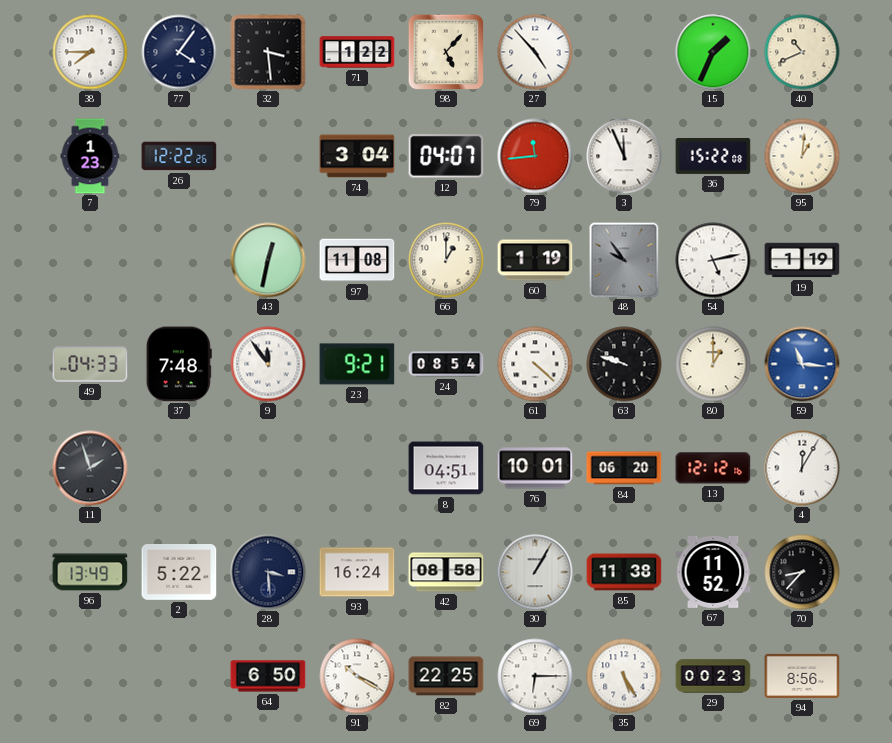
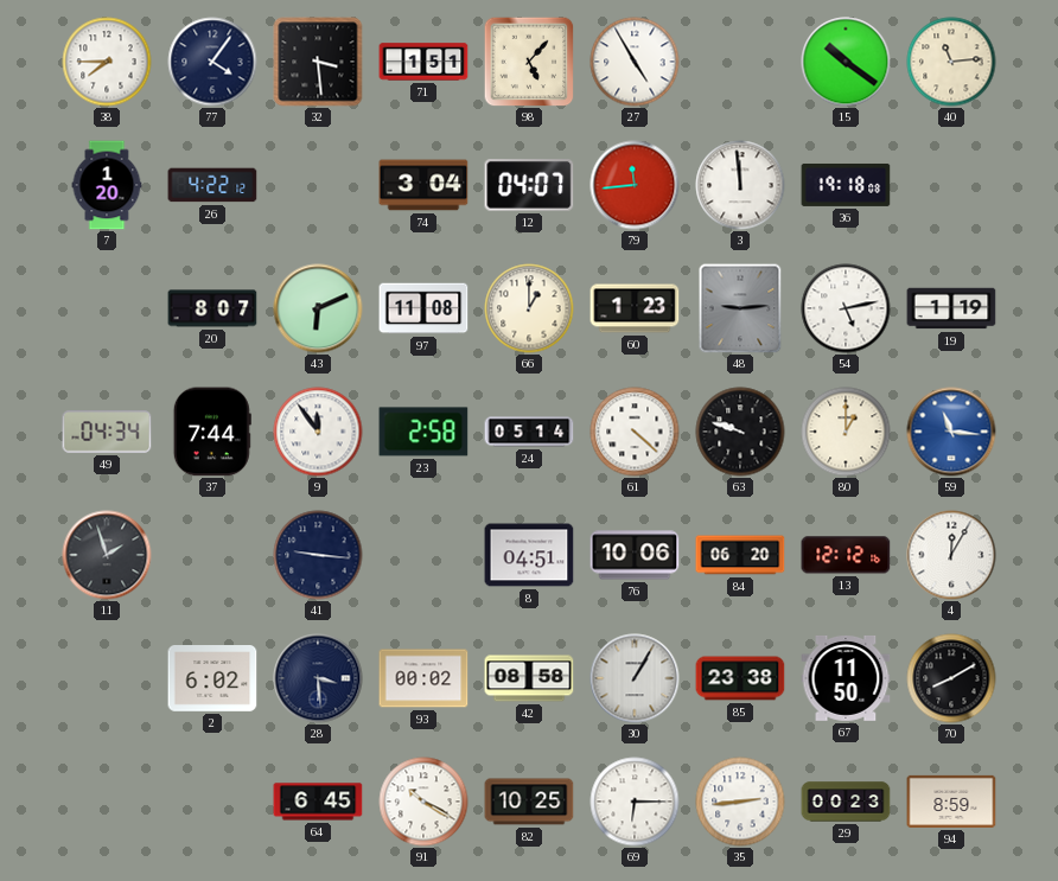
71: 1:22 -> 1:51 (423, 62)
27: 4:53 -> 4:55 (635, 62)
15: 1:34 -> 10:21 (846, 62)
40: 10:41 -> 11:14 (951, 62)
7: 1:23 -> 1:20 (107, 185)
26: 12:22 -> 4:22 (212, 185)
3: 11:56 -> 11:59 (740, 185)
36: 15:22 -> 19:18 (846, 185)
95: 1:01 -> none (802, 156)
20: none -> 8:07 (212, 308)
43: 12:32 -> 6:11 (318, 308)
60: 1:19 -> 1:23 (635, 308)
48: 9:54 -> 9:14 (740, 308)
49: 04:33 -> 04:34 (107, 432)
37: 7:48 -> 7:44 (212, 432)
23: 9:21 -> 2:58 (423, 432)
24: 08:54 -> 05:14 (529, 432)
41: none -> 9:16 (318, 555)
76: 10:01 -> 10:06 (635, 555)
96: 13:49 -> none (90, 572)
2: 5:22 -> 6:02 (212, 679)
93: 16:24 -> 00:02 (423, 678)
85: 11:38 -> 23:38 (740, 678)
67: 11:52 -> 11:50 (846, 678)
70: 8:37 -> 8:10 (951, 678)
64: 6:50 -> 6:45 (318, 802)
82: 22:25 -> 10:25 (529, 802)
35: 5:25 -> 2:44 (740, 802)
94: 8:56 -> 8:59 (951, 802)
